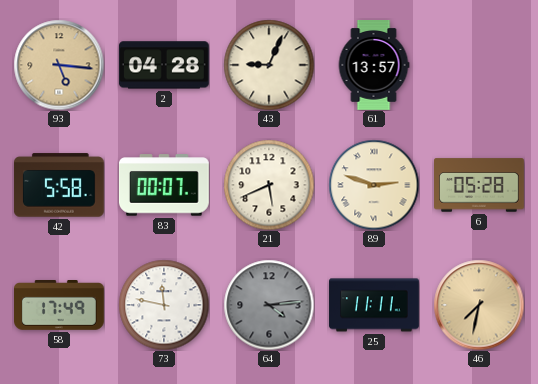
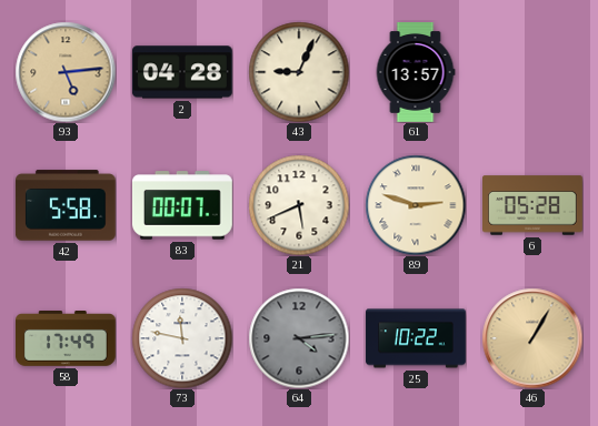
93: 5:16 -> 5:14 (66, 72)
25: 11:11 -> 10:22 (416, 338)
46: 7:32 -> 1:05 (532, 338)
